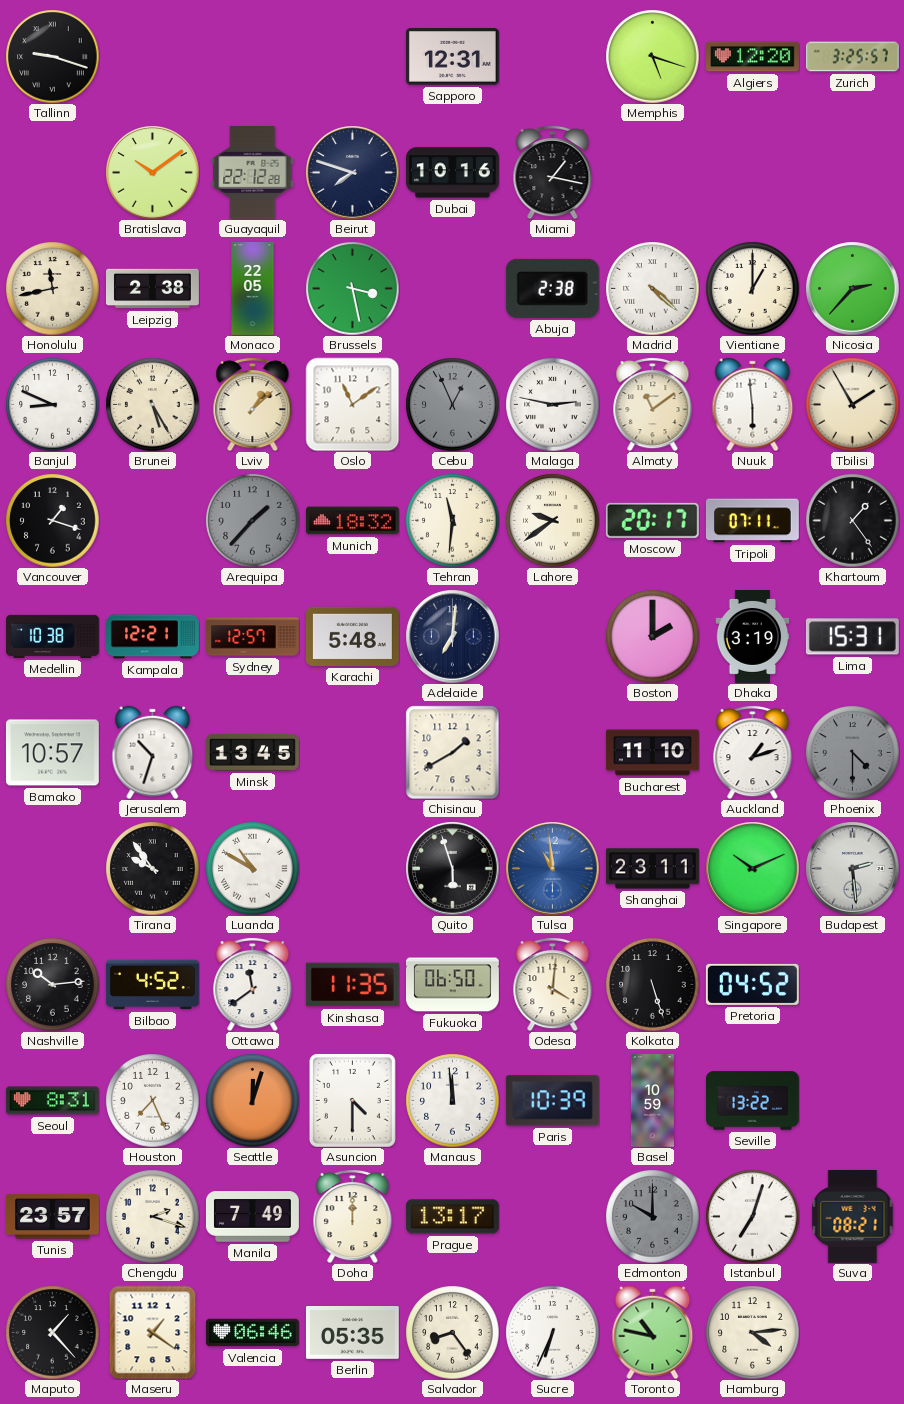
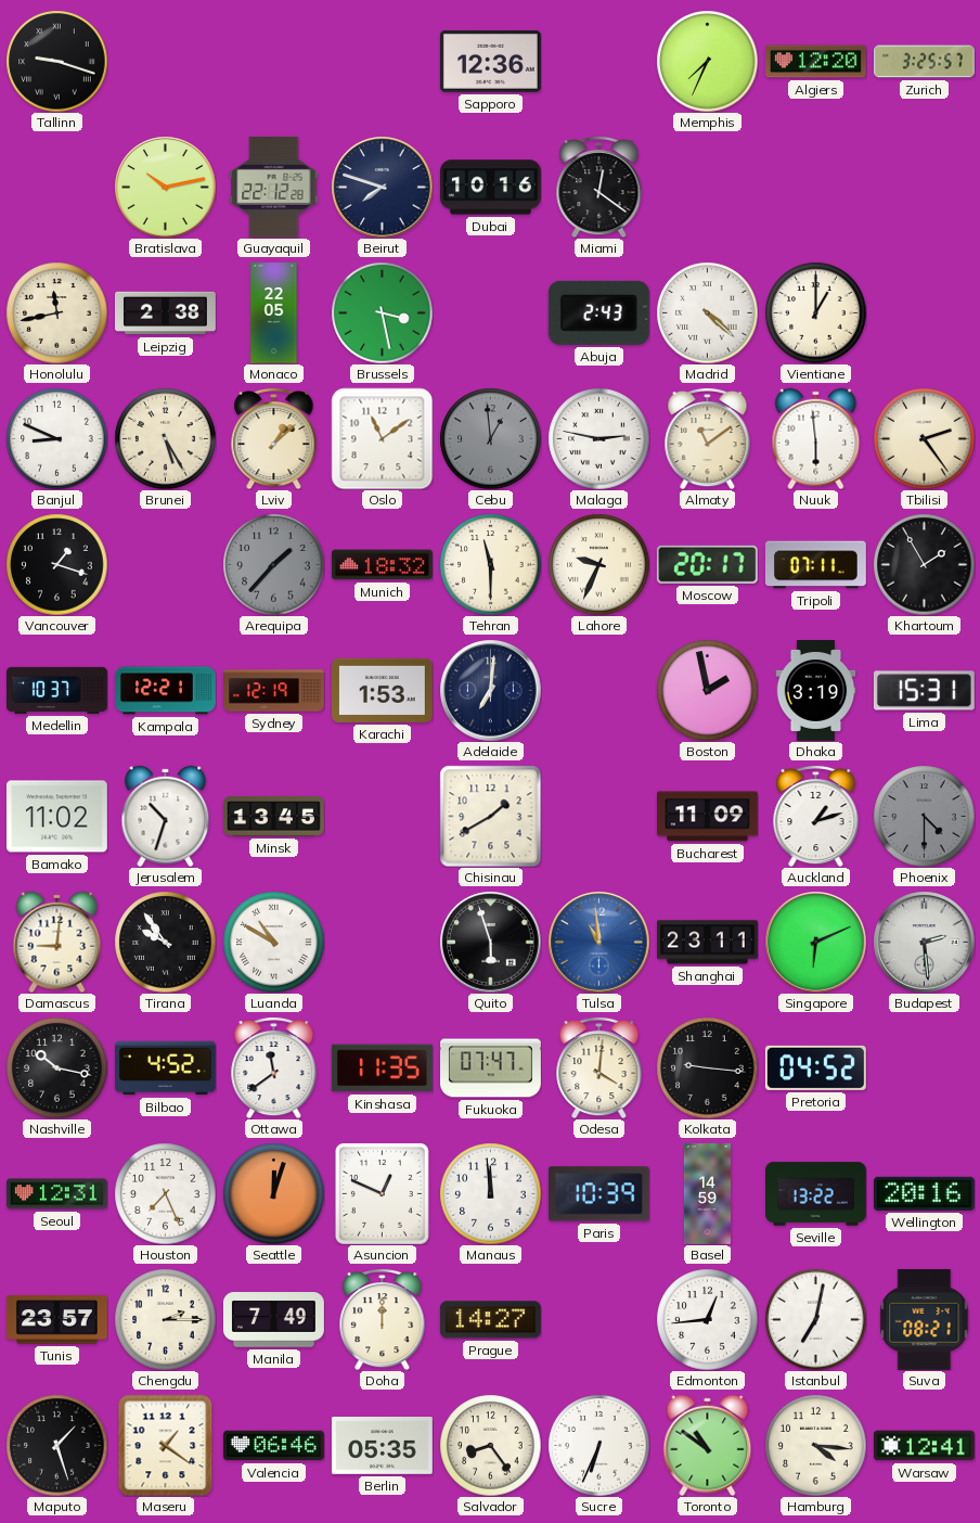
Sapporo: 12:31 -> 12:36 (490, 62)
Memphis: 5:18 -> 7:34 (707, 61)
Bratislava: 10:09 -> 10:13 (165, 187)
Miami: 1:17 -> 12:21 (599, 187)
Abuja: 2:38 -> 2:43 (598, 312)
Nicosia: 2:37 -> none (852, 288)
Cebu: 12:56 -> 12:59 (490, 438)
Tbilisi: 1:55 -> 2:24 (924, 438)
Tehran: 11:31 -> 11:30 (490, 564)
Lahore: 9:39 -> 9:34 (598, 564)
Khartoum: 1:24 -> 1:55 (924, 564)
Medellin: 10:38 -> 10:37 (57, 690)
Sydney: 12:57 -> 12:19 (274, 691)
Karachi: 5:48 -> 1:53 (382, 690)
Boston: 2:00 -> 1:58 (707, 690)
Bamako: 10:57 -> 11:02 (56, 817)
Bucharest: 11:10 -> 11:09 (707, 817)
Damascus: none -> 9:01 (57, 942)
Singapore: 10:11 -> 6:11 (815, 942)
Nashville: 10:14 -> 10:17 (56, 1067)
Fukuoka: 06:50 -> 07:47 (491, 1068)
Kolkata: 5:27 -> 9:16 (707, 1067)
Seoul: 8:31 -> 12:31 (56, 1194)
Asuncion: 4:30 -> 12:49 (382, 1193)
Basel: 10:59 -> 14:59 (707, 1194)
Wellington: none -> 20:16 (924, 1193)
Chengdu: 2:18 -> 2:15 (165, 1319)
Prague: 13:17 -> 14:27 (490, 1320)
Edmonton: 10:00 -> 12:44 (707, 1319)
Edmonton dial: grey -> white (707, 1319)
Istanbul: 7:03 -> 7:02 (815, 1319)
Maputo: 1:23 -> 1:27 (56, 1445)
Toronto: 10:47 -> 10:51 (708, 1445)
Hamburg: 4:14 -> 4:16 (815, 1445)
Warsaw: none -> 12:41 (924, 1446)
